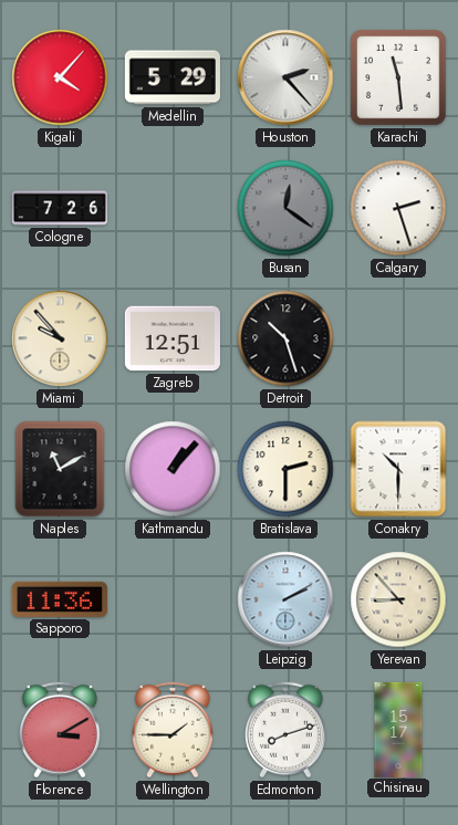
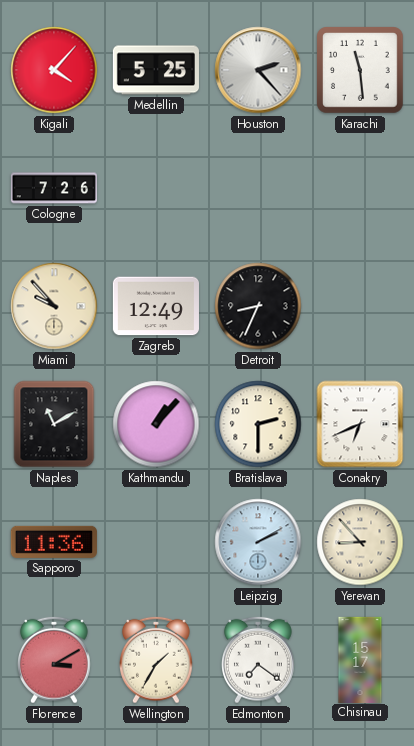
Medellin: 5:29 -> 5:25 (156, 70)
Busan: 12:21 -> none (285, 208)
Calgary: 2:27 -> none (398, 208)
Zagreb: 12:51 -> 12:49 (156, 306)
Detroit: 10:27 -> 8:34 (258, 306)
Conakry: 10:30 -> 6:41 (360, 424)
Wellington: 1:45 -> 1:35 (157, 660)
Edmonton: 8:12 -> 7:21 (259, 660)
